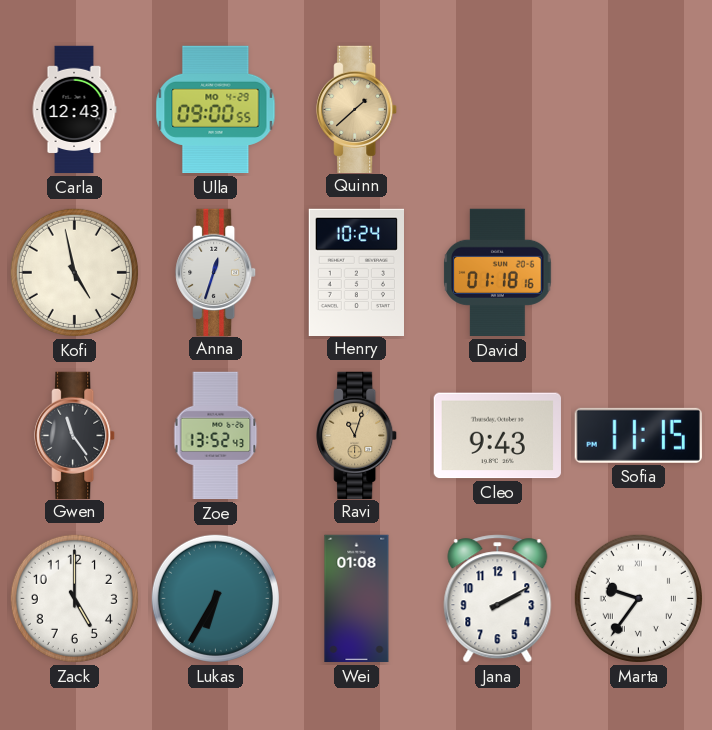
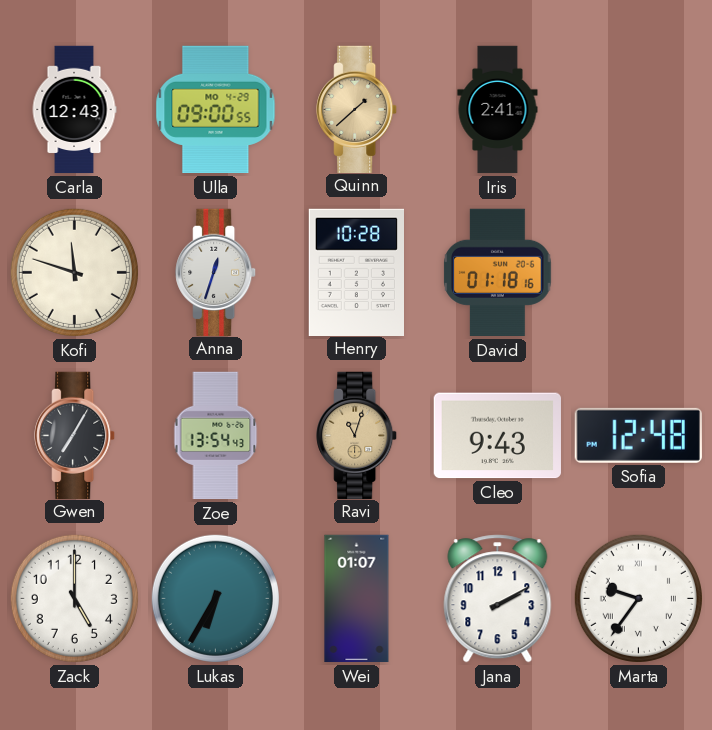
Iris: none -> 2:41 (498, 110)
Kofi: 4:58 -> 11:48 (74, 272)
Henry: 10:24 -> 10:28 (356, 272)
Gwen: 11:24 -> 7:05 (75, 435)
Zoe: 13:52 -> 13:54 (216, 436)
Sofia: 11:15 -> 12:48 (638, 435)
Wei: 01:08 -> 01:07 (357, 599)
